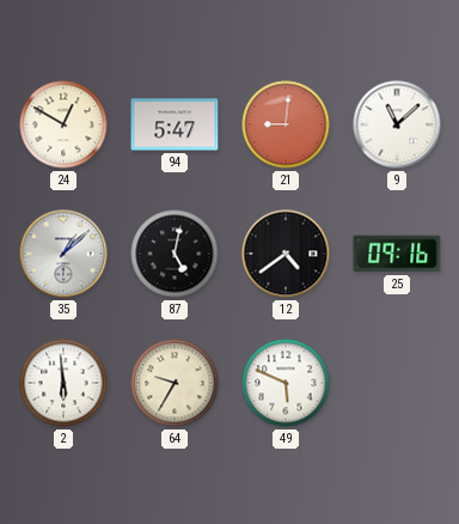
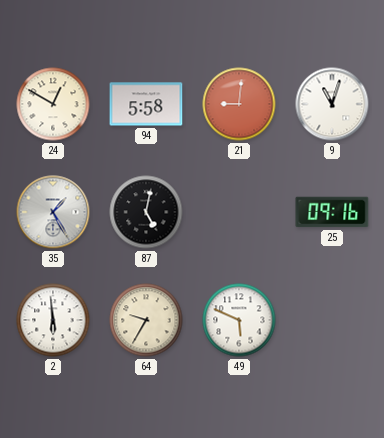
94: 5:47 -> 5:58 (146, 104)
9: 11:08 -> 11:03 (332, 104)
35: 1:08 -> 1:25 (53, 212)
12: 4:39 -> none (286, 254)
